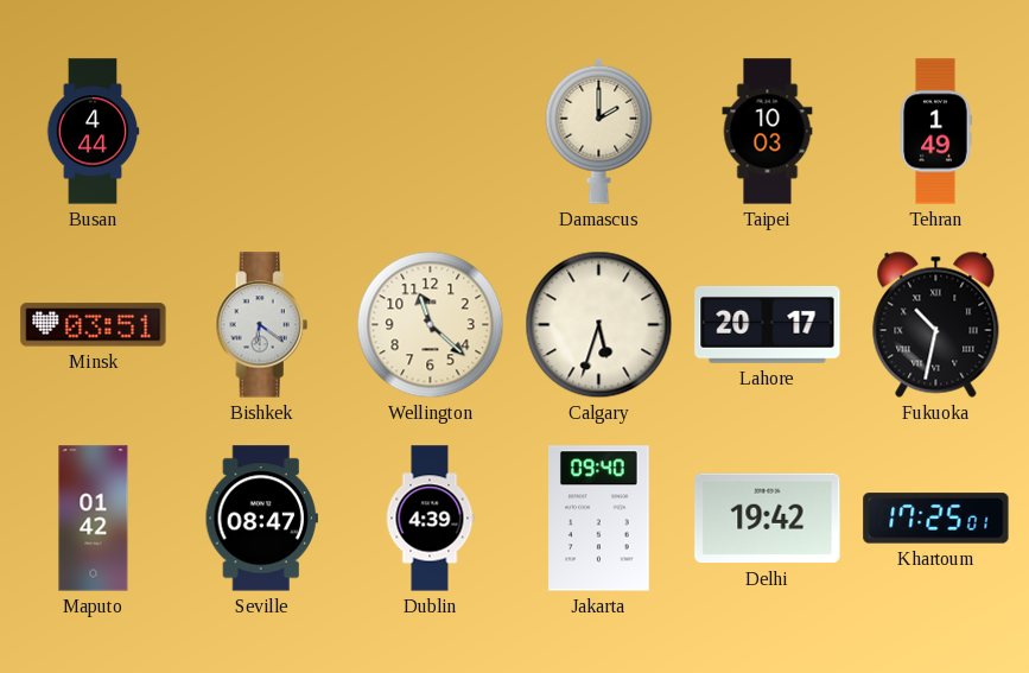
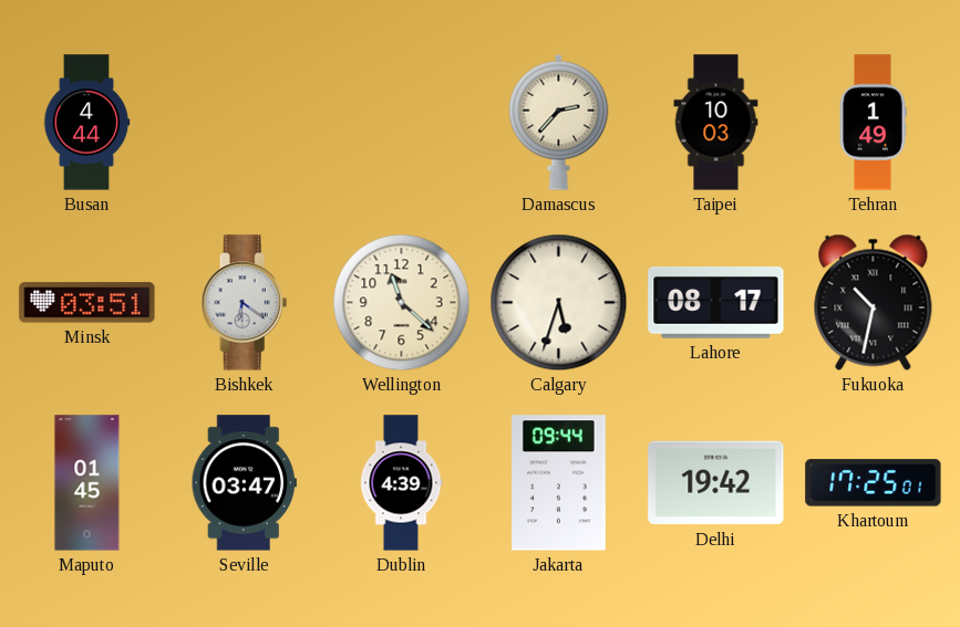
Damascus: 2:00 -> 2:37 (559, 122)
Lahore: 20:17 -> 08:17 (716, 303)
Maputo: 01:42 -> 01:45 (87, 483)
Seville: 08:47 -> 03:47 (244, 483)
Jakarta: 09:40 -> 09:44 (559, 483)
